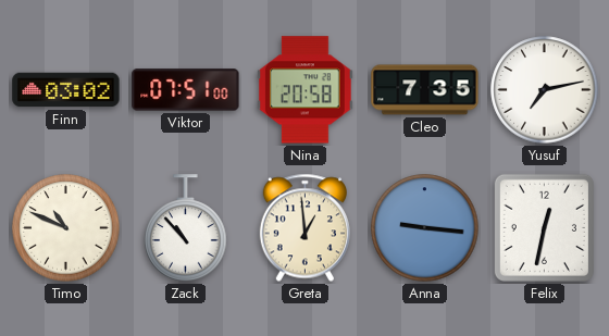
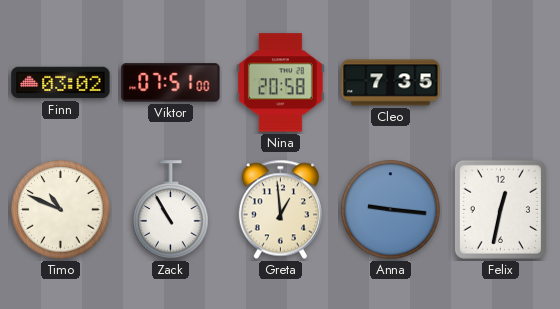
Yusuf: 7:13 -> none (545, 90)
Zack: 10:53 -> 10:55 (171, 210)
